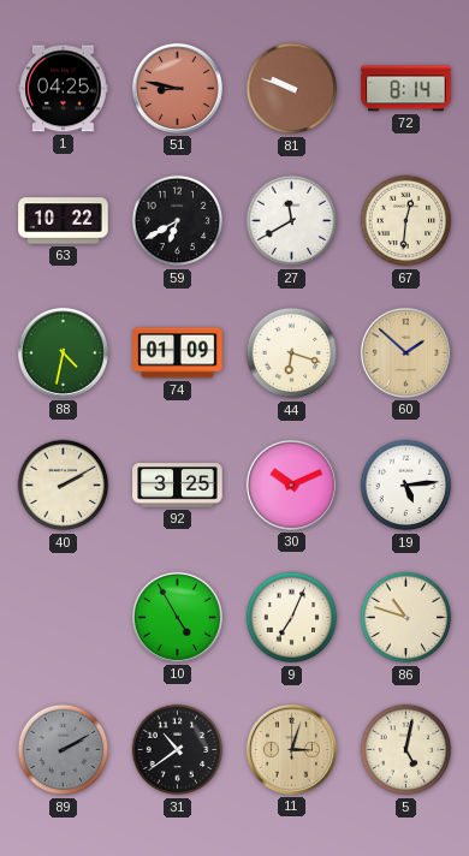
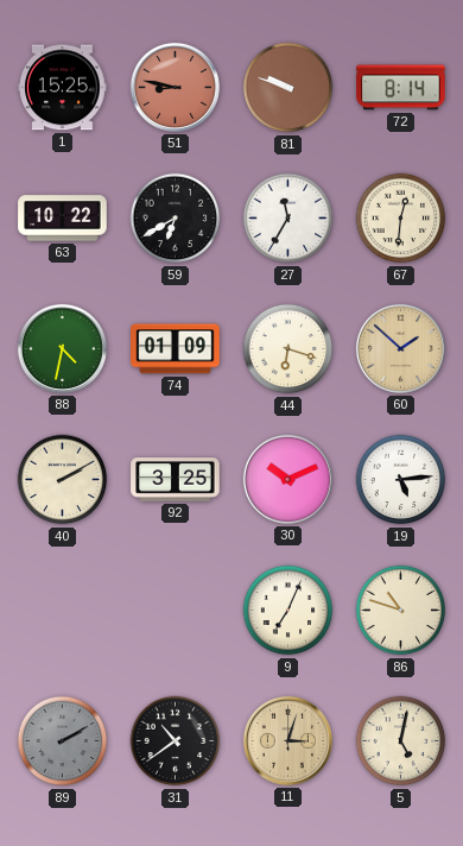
1: 04:25 -> 15:25 (63, 88)
27: 11:40 -> 11:35 (288, 219)
10: 4:55 -> none (177, 617)
